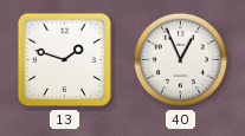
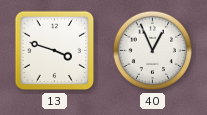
13: 1:48 -> 3:48 (55, 51)
